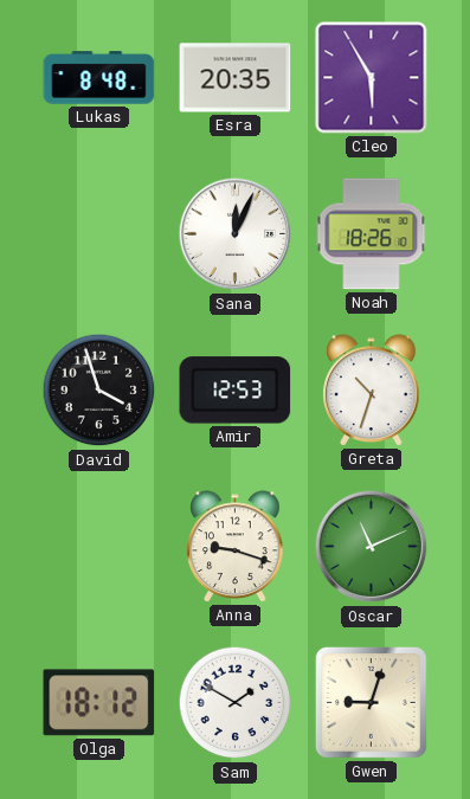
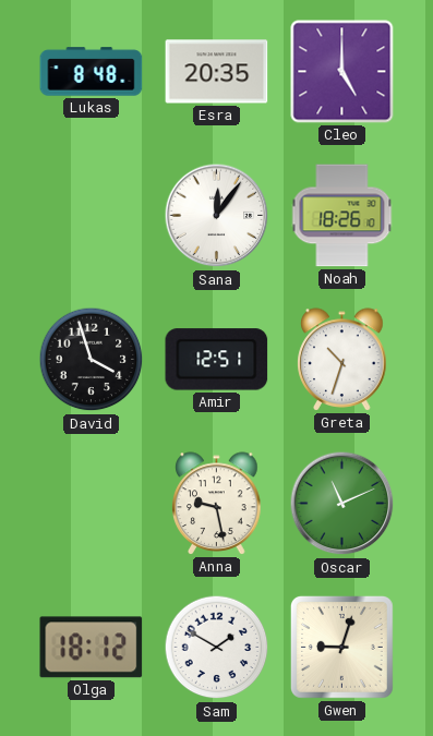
Cleo: 5:55 -> 5:00 (342, 72)
Sana: 12:04 -> 12:06 (217, 216)
Amir: 12:53 -> 12:51 (217, 360)
Anna: 9:18 -> 9:28 (217, 504)
